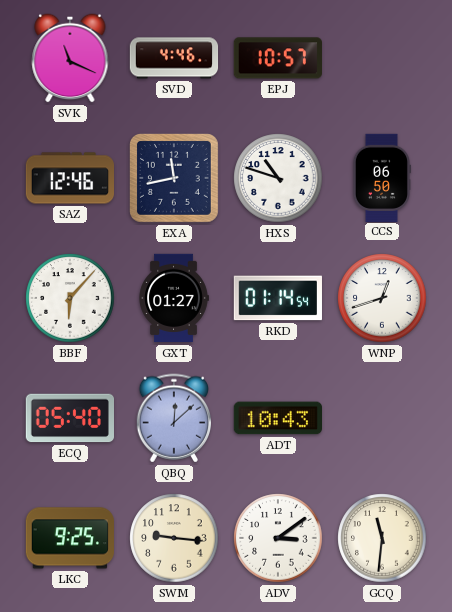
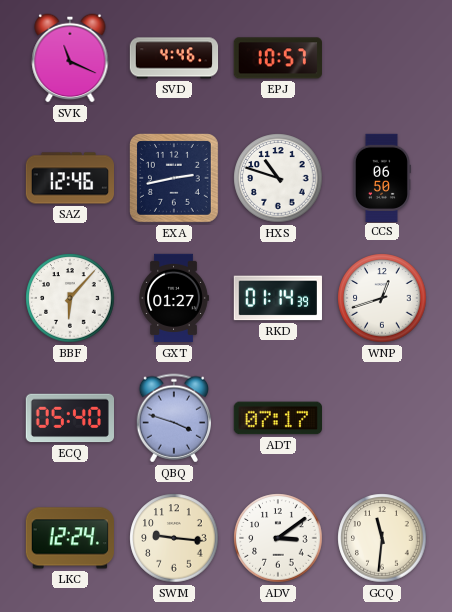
EXA: 11:43 -> 2:43 (174, 178)
RKD: 01:14:54 -> 01:14:39 (278, 298)
QBQ: 12:08 -> 3:48 (173, 418)
ADT: 10:43 -> 07:17 (277, 418)
LKC: 9:25 -> 12:24 (69, 538)
